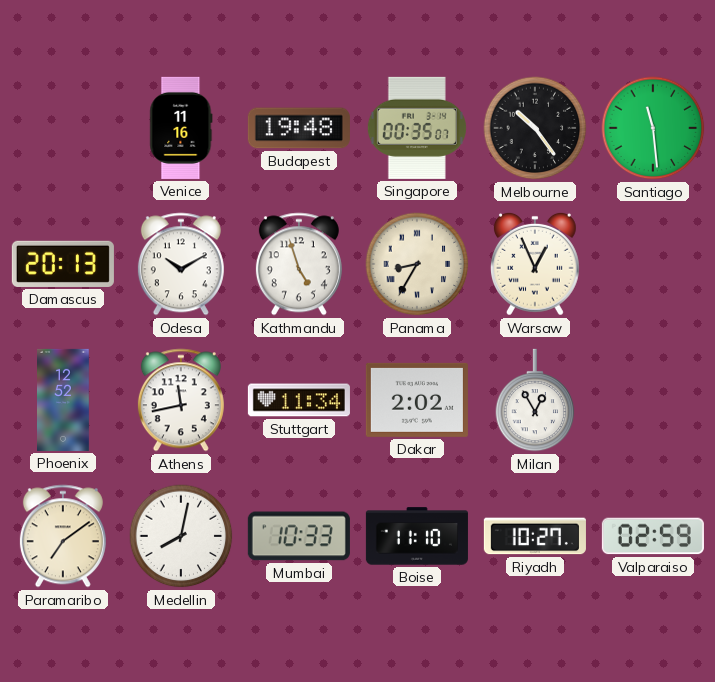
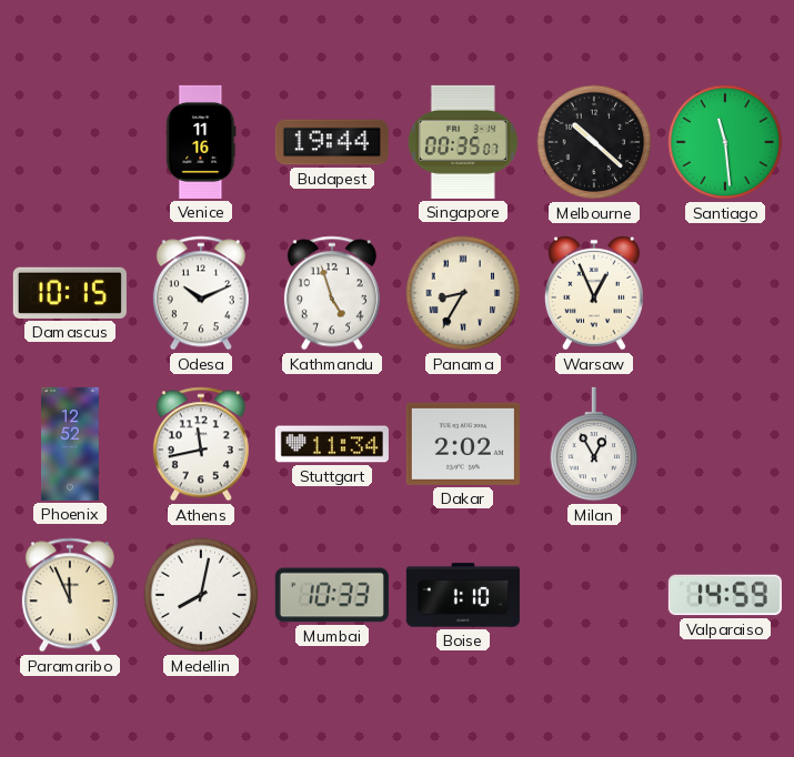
Budapest: 19:48 -> 19:44 (332, 142)
Melbourne: 10:24 -> 10:22 (594, 142)
Damascus: 20:13 -> 10:15 (70, 293)
Odesa: 10:10 -> 10:11 (201, 293)
Paramaribo: 7:09 -> 11:56 (70, 595)
Boise: 11:10 -> 1:10 (463, 595)
Riyadh: 10:27 -> none (535, 536)
Valparaiso: 02:59 -> 14:59 (725, 595)
